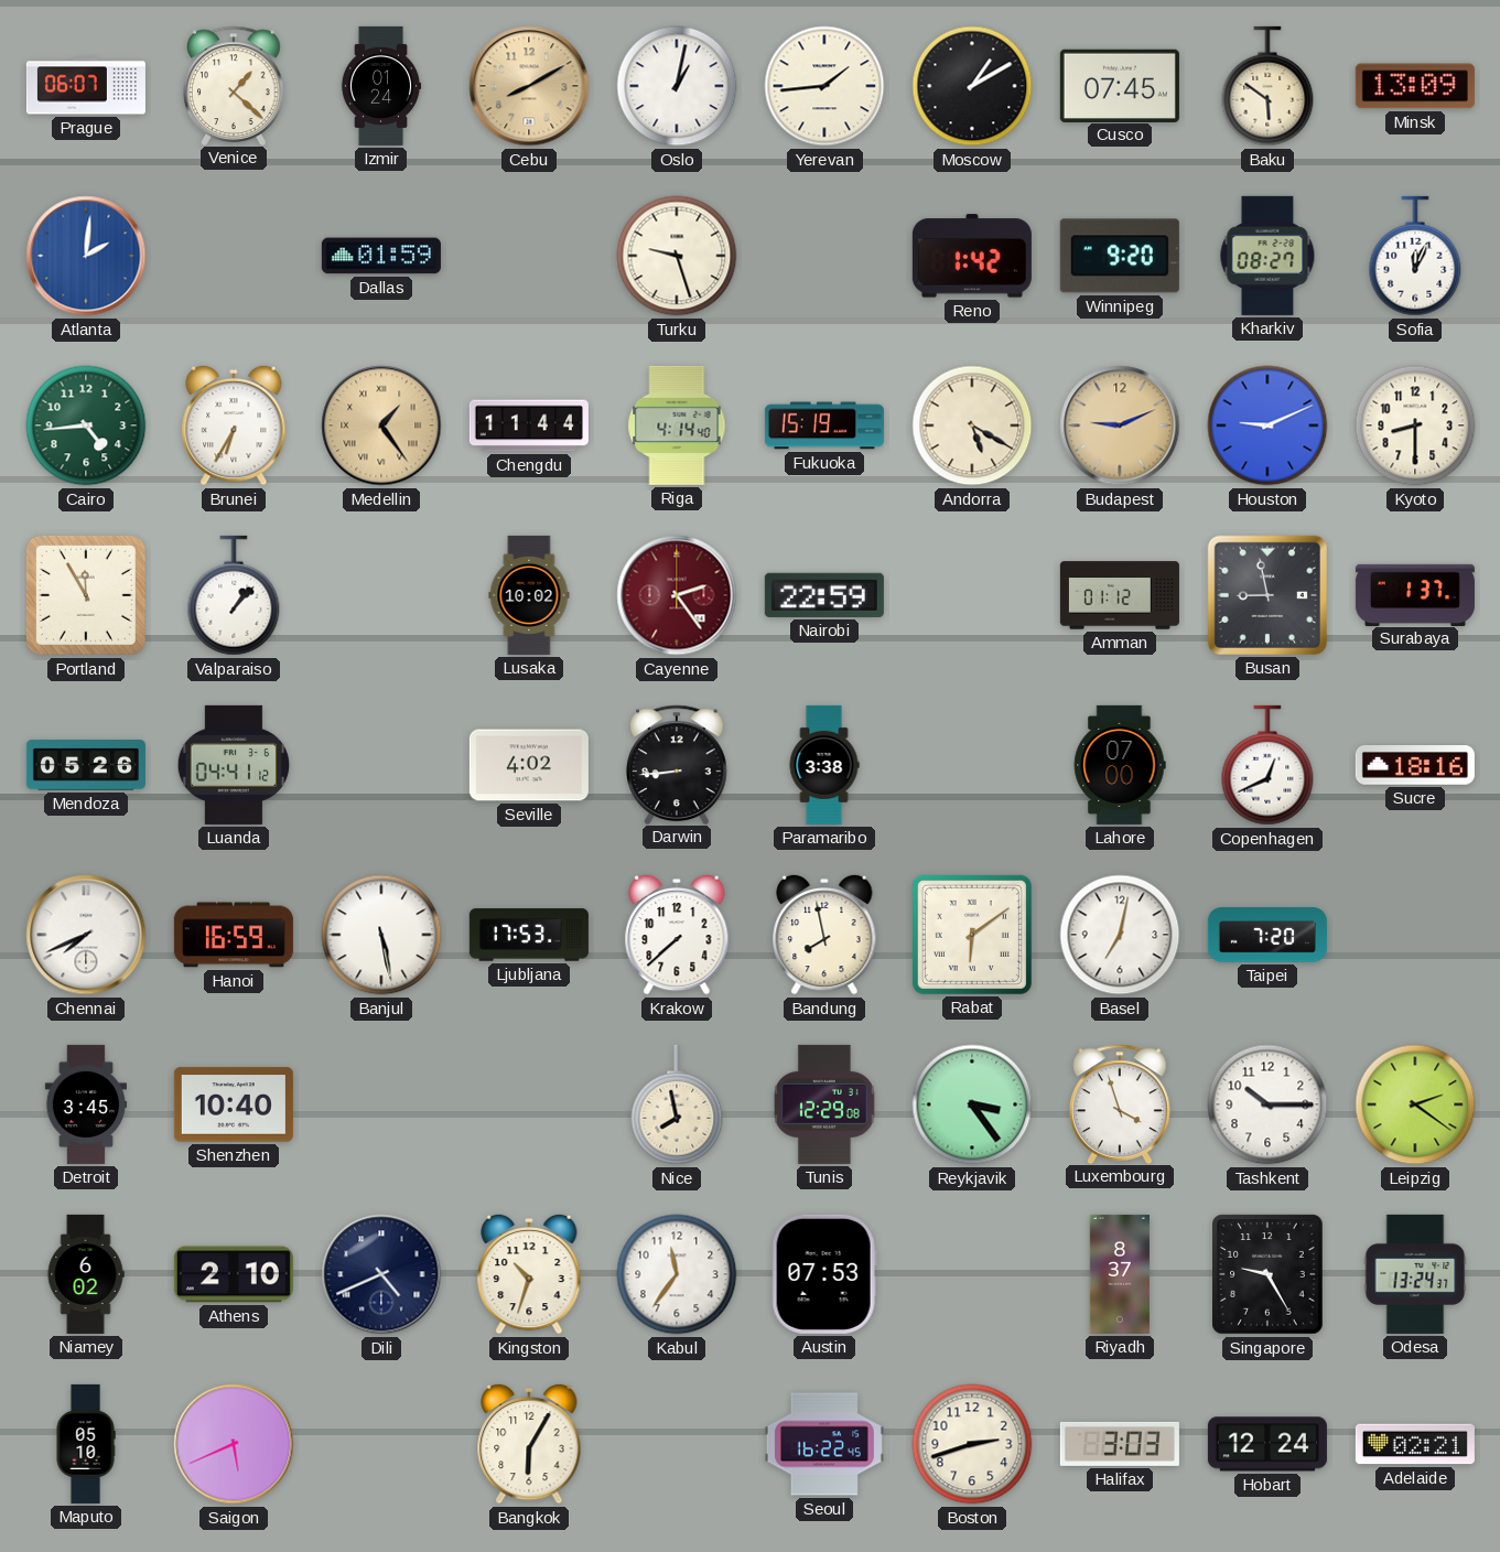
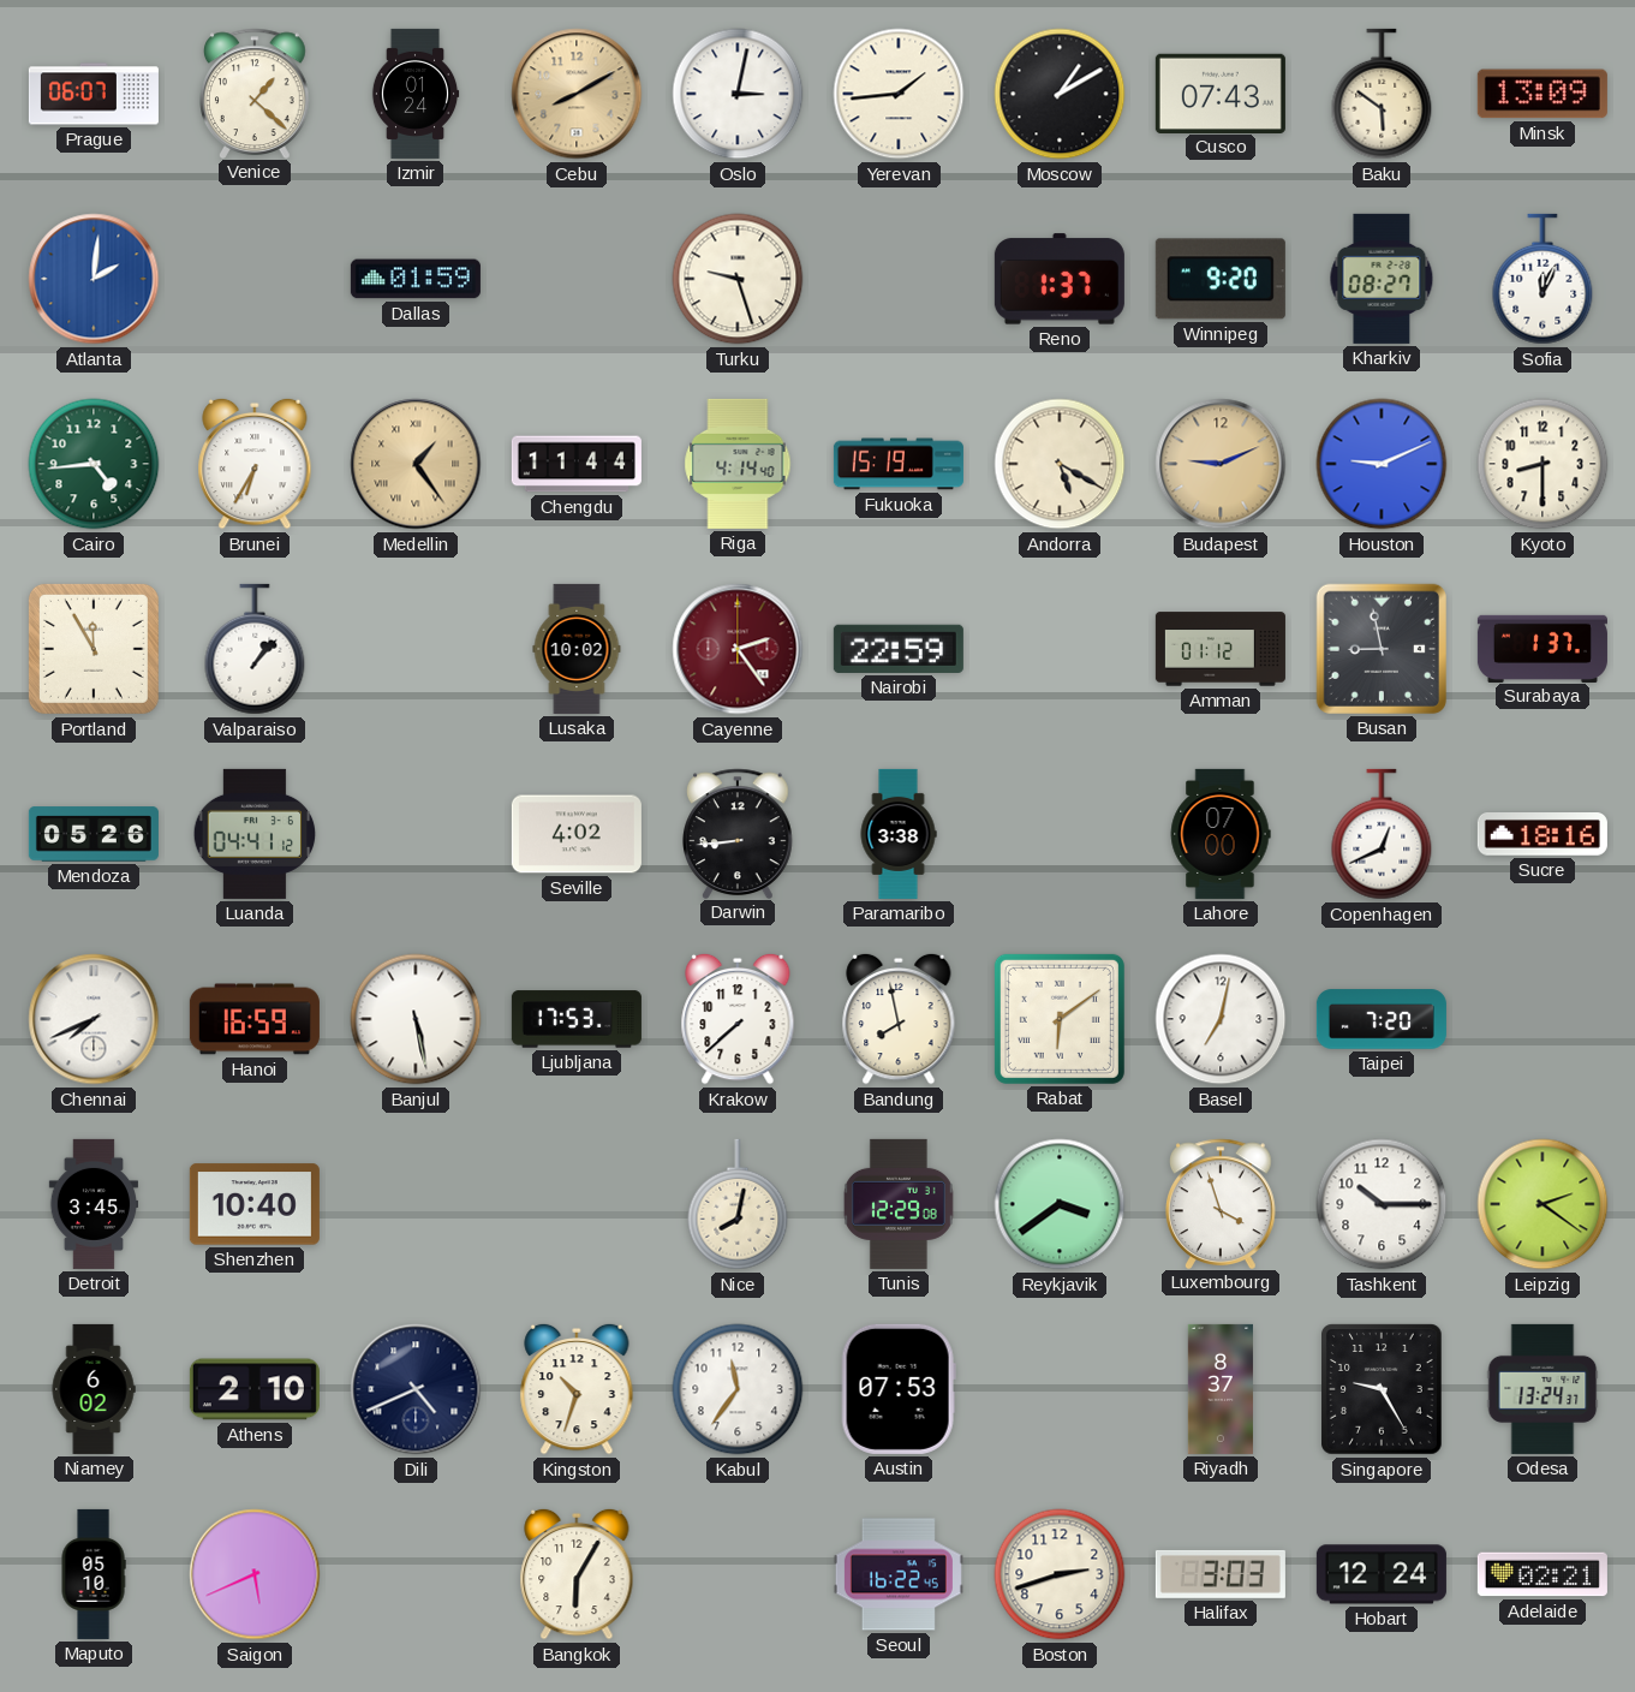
Oslo: 1:02 -> 3:02 (738, 94)
Cusco: 07:45 -> 07:43 (1221, 93)
Reno: 1:42 -> 1:37 (1060, 279)
Nice: 7:58 -> 8:02 (738, 1204)
Reykjavik: 3:24 -> 3:39 (1060, 1204)
